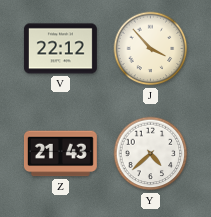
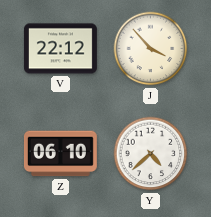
Z: 21:43 -> 06:10 (60, 154)
